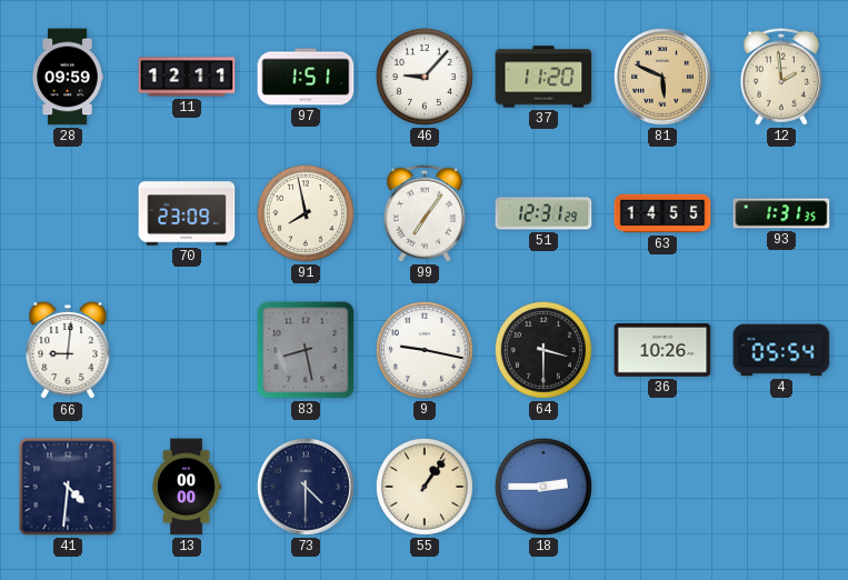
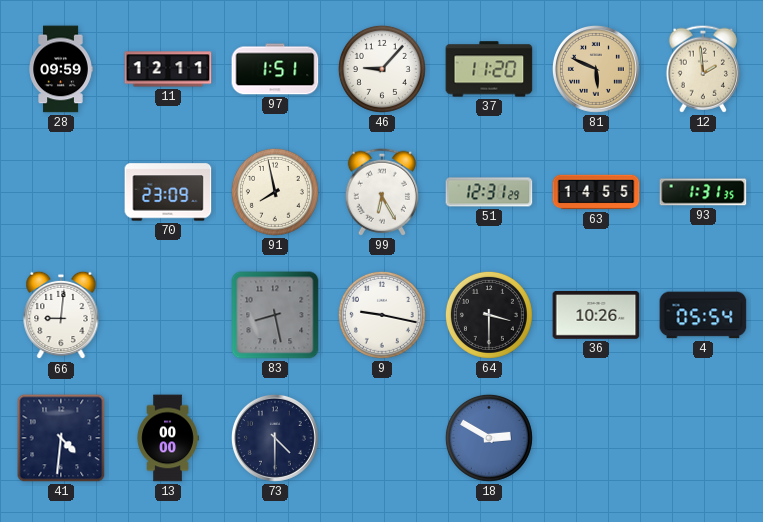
99: 7:06 -> 6:25 (382, 192)
55: 1:06 -> none (425, 487)
18: 2:45 -> 2:50 (489, 438)
